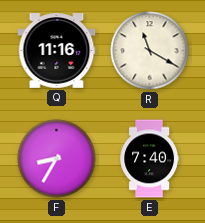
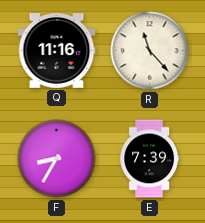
R: 11:20 -> 11:23 (150, 51)
E: 7:40 -> 7:39 (150, 159)
